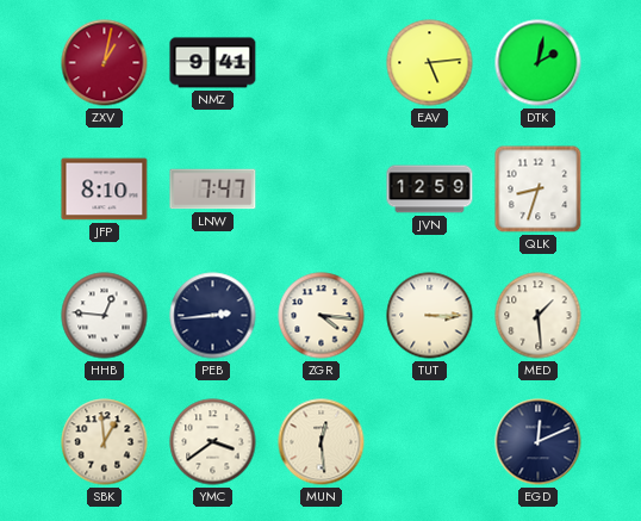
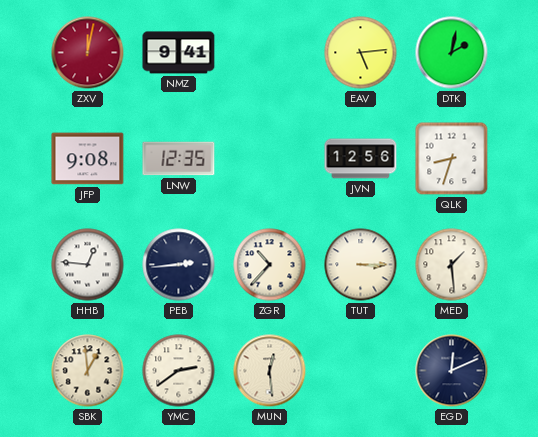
ZXV: 1:02 -> 12:02 (88, 53)
JFP: 8:10 -> 9:08 (88, 159)
LNW: 7:47 -> 12:35 (179, 159)
JVN: 12:59 -> 12:56 (361, 159)
ZGR: 4:16 -> 10:37 (270, 265)
YMC: 3:39 -> 2:39 (179, 371)
